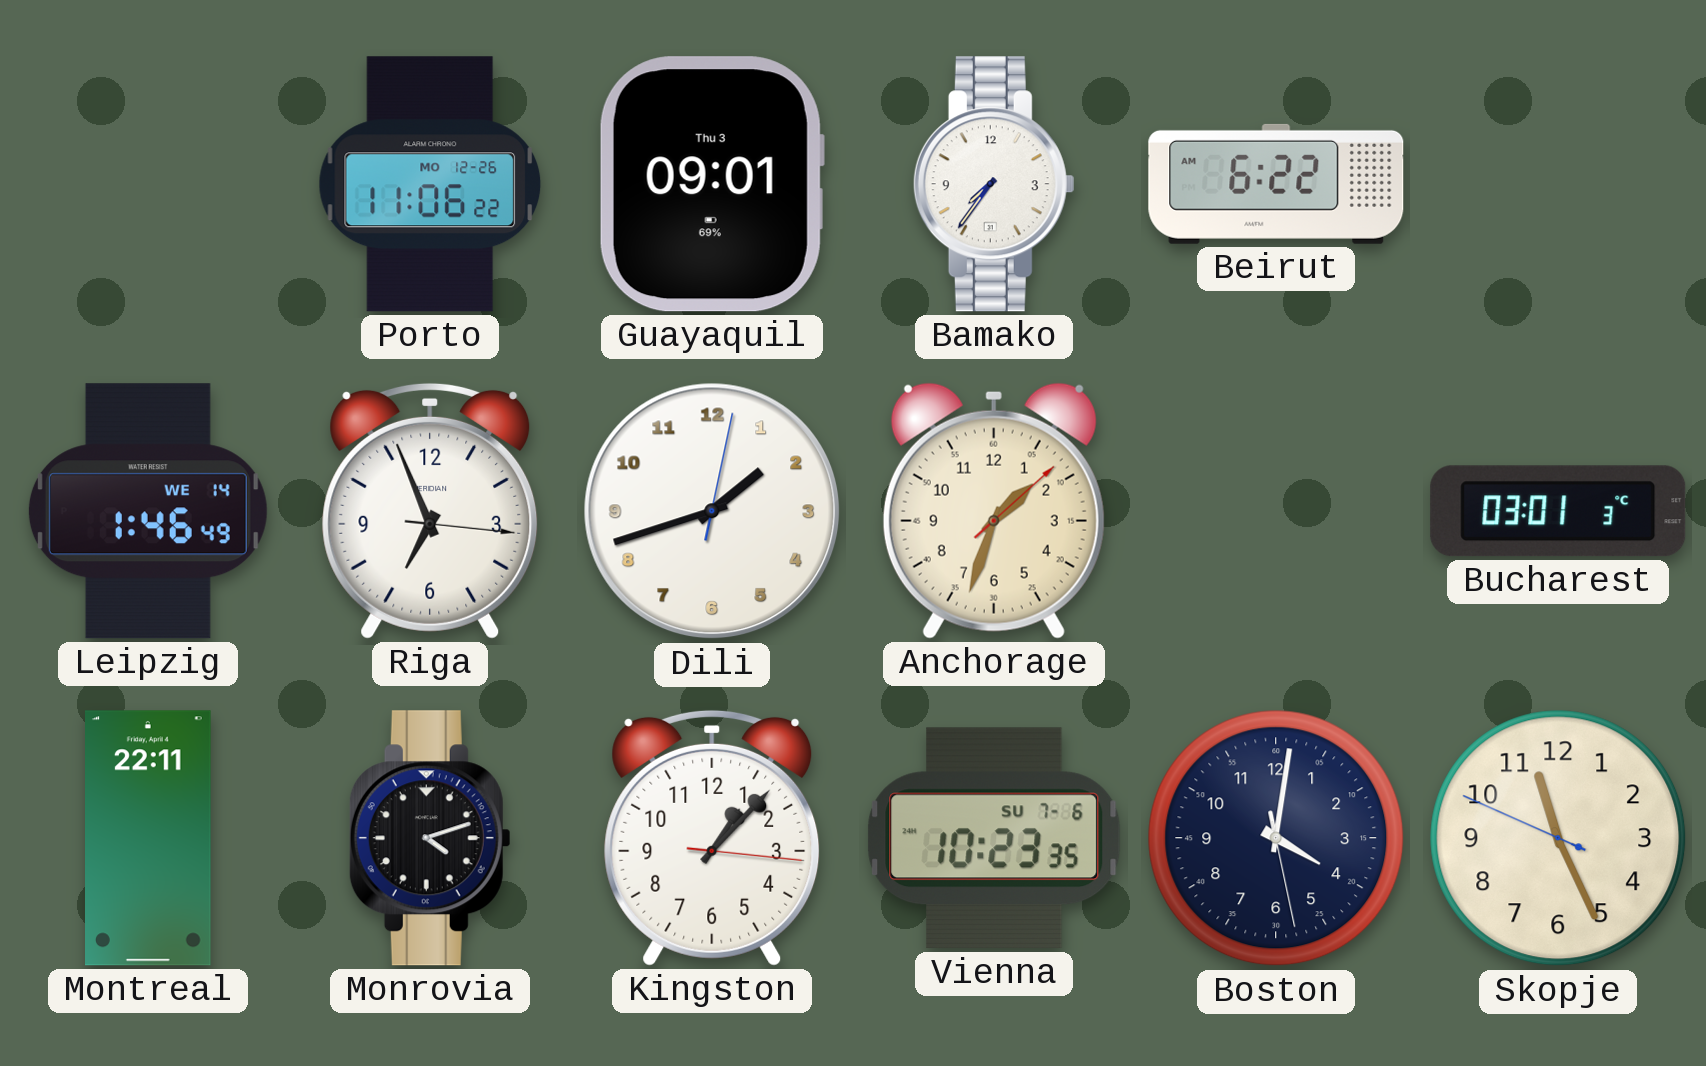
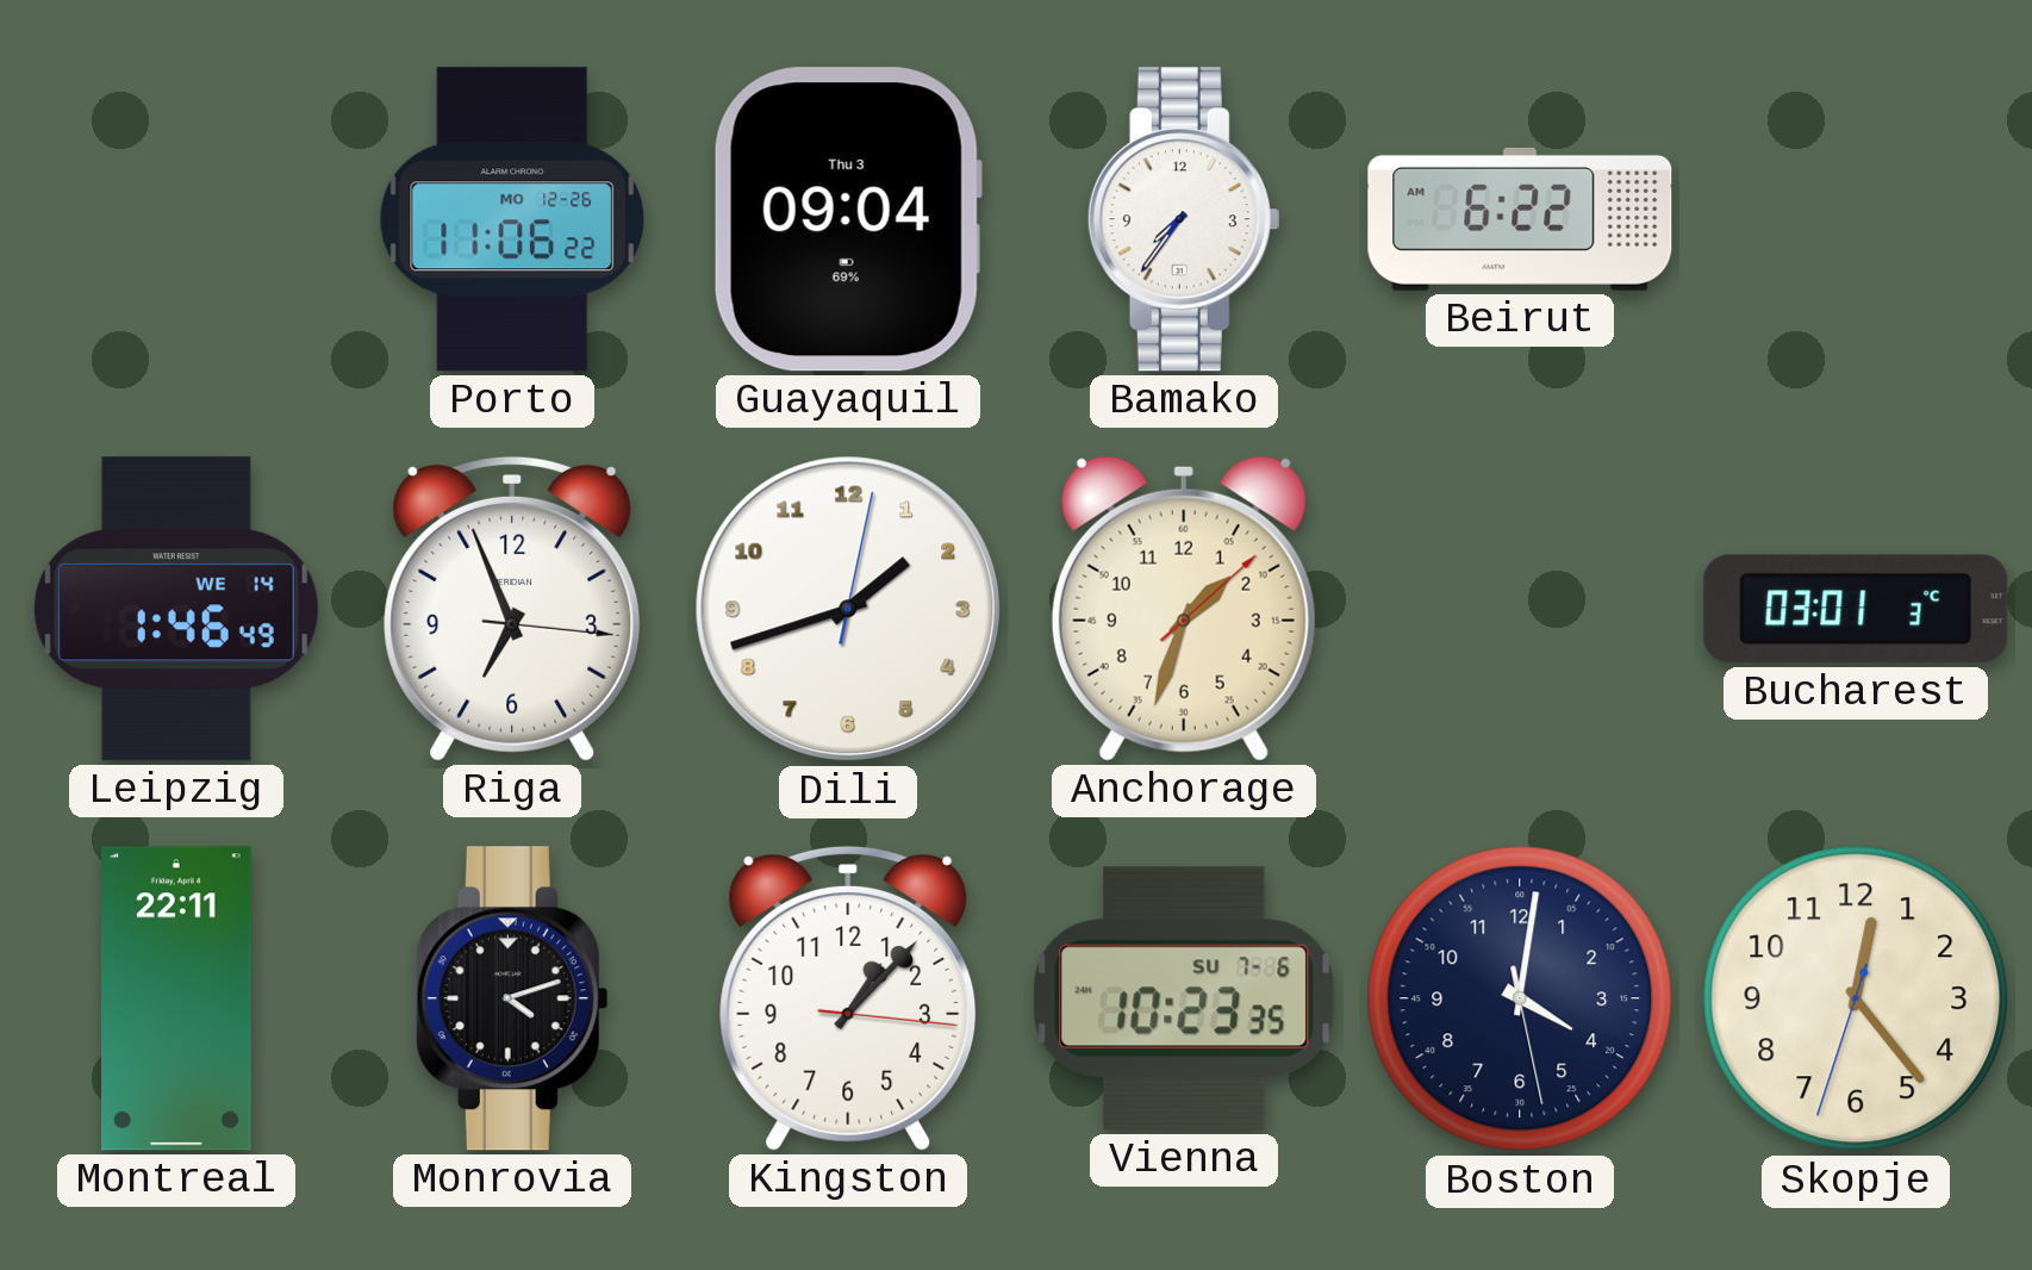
Guayaquil: 09:01 -> 09:04 (848, 219)
Skopje: 11:25 -> 12:23 (1856, 998)
